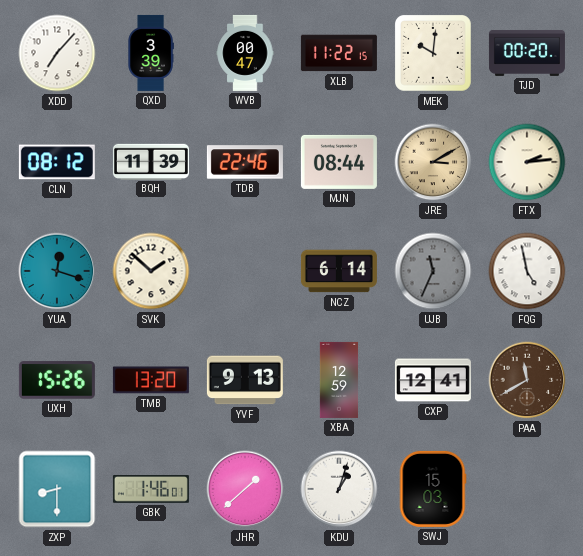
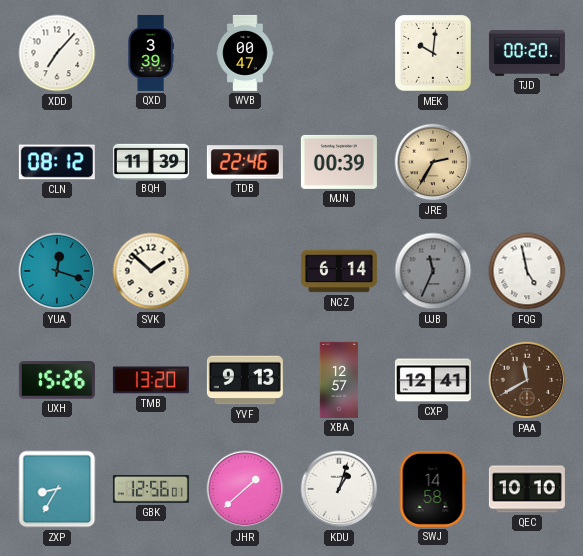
XLB: 11:22 -> none (339, 53)
MJN: 08:44 -> 00:39 (339, 162)
JRE: 3:10 -> 2:35 (433, 162)
FTX: 2:14 -> none (527, 162)
XBA: 12:59 -> 12:57 (339, 380)
ZXP: 8:30 -> 8:35 (57, 489)
GBK: 1:46 -> 12:56 (151, 489)
SWJ: 15:03 -> 14:58 (433, 489)
QEC: none -> 10:10 (527, 489)
